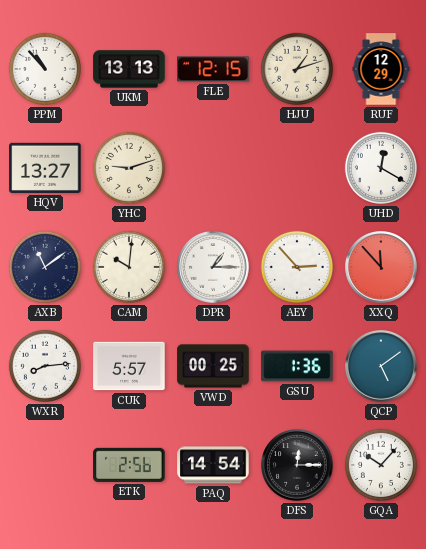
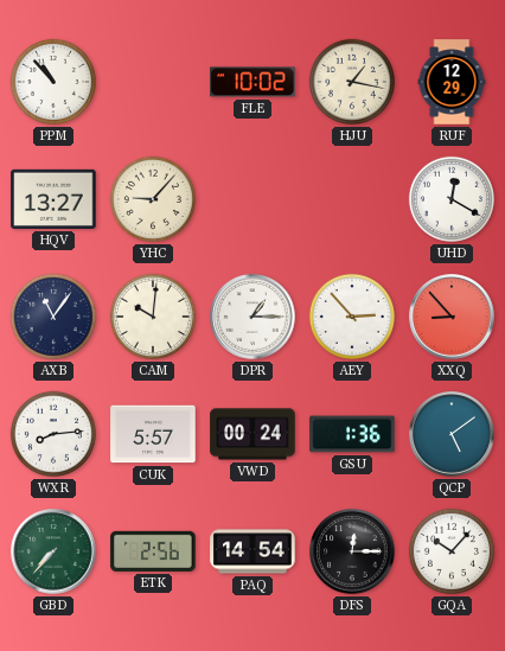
UKM: 13:13 -> none (129, 69)
FLE: 12:15 -> 10:02 (252, 82)
HJU: 1:12 -> 1:17 (352, 82)
YHC: 9:12 -> 9:07 (153, 199)
AXB: 11:09 -> 11:06 (53, 317)
XXQ: 11:53 -> 8:53 (452, 317)
VWD: 00:25 -> 00:24 (252, 434)
GBD: none -> 7:37 (53, 551)
